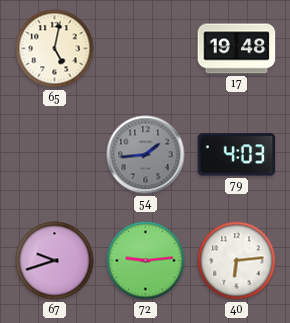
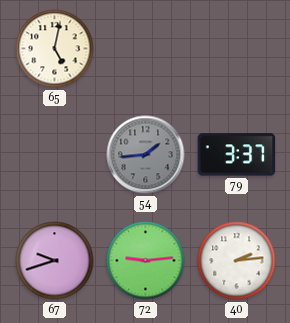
17: 19:48 -> none (237, 49)
79: 4:03 -> 3:37 (237, 155)
40: 6:14 -> 2:14 (237, 261)
